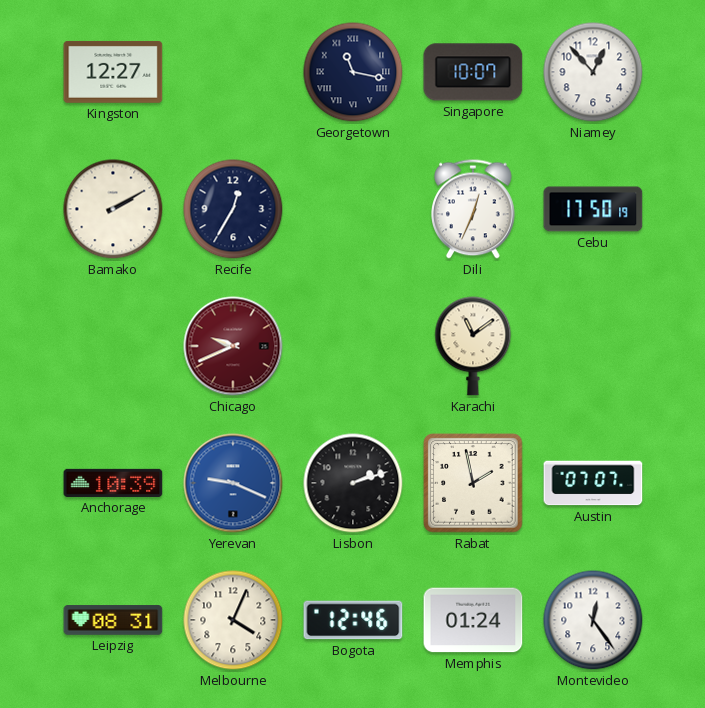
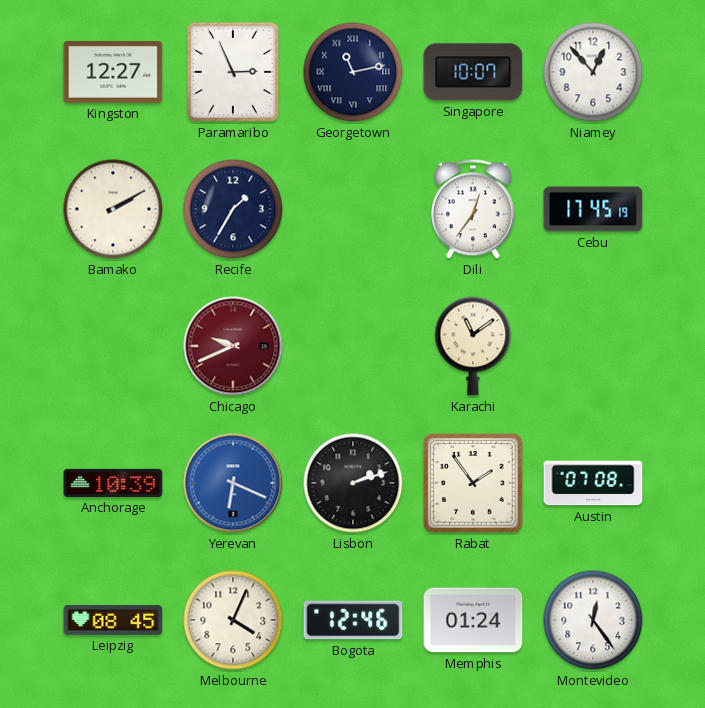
Paramaribo: none -> 2:56 (233, 72)
Georgetown: 11:17 -> 11:13 (353, 72)
Recife: 12:35 -> 1:35 (233, 209)
Dili: 12:34 -> 12:36 (474, 209)
Cebu: 17:50 -> 17:45 (593, 209)
Yerevan: 9:19 -> 6:19 (233, 483)
Rabat: 1:58 -> 1:54 (473, 483)
Austin: 07:07 -> 07:08 (593, 483)
Leipzig: 08:31 -> 08:45 (113, 620)
